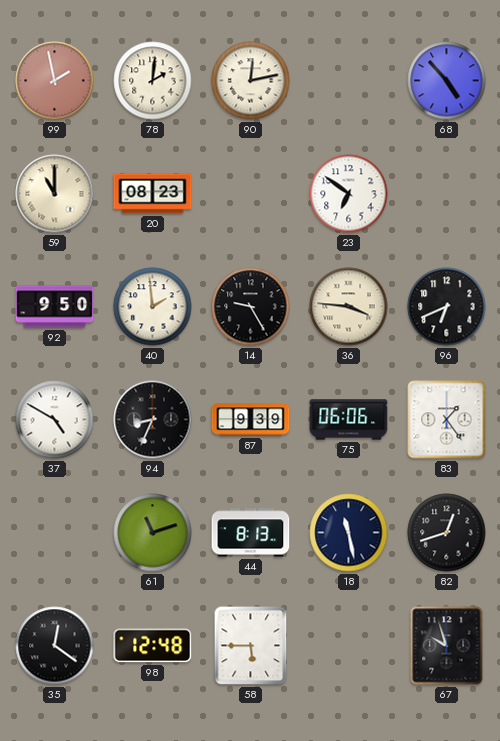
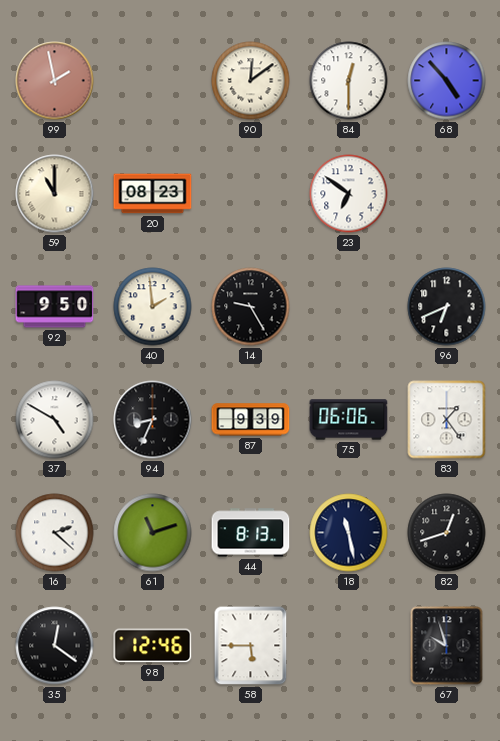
78: 2:01 -> none (153, 81)
90: 12:13 -> 12:09 (251, 81)
84: none -> 12:30 (349, 81)
36: 3:46 -> none (349, 307)
16: none -> 2:22 (55, 533)
98: 12:48 -> 12:46 (153, 646)
